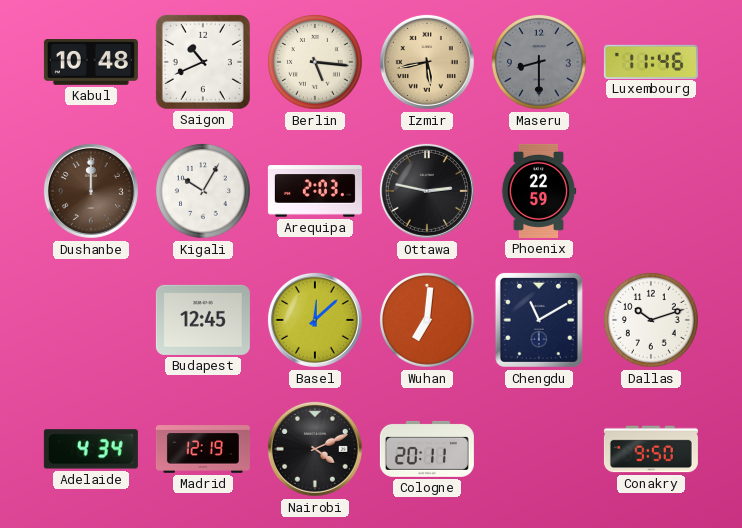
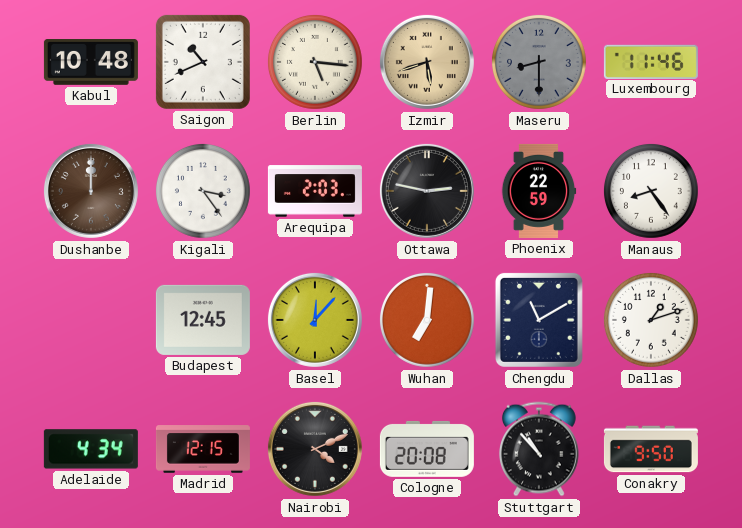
Izmir: 5:43 -> 5:42 (427, 62)
Kigali: 10:05 -> 3:24 (203, 191)
Manaus: none -> 8:24 (651, 191)
Basel: 12:08 -> 12:07 (315, 320)
Dallas: 10:12 -> 1:12 (651, 320)
Madrid: 12:19 -> 12:15 (203, 449)
Cologne: 20:11 -> 20:08 (427, 449)
Stuttgart: none -> 10:53 (539, 449)
